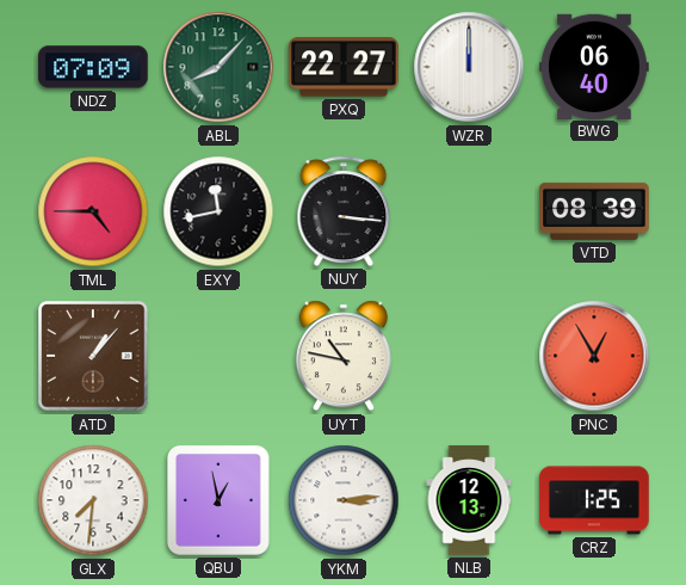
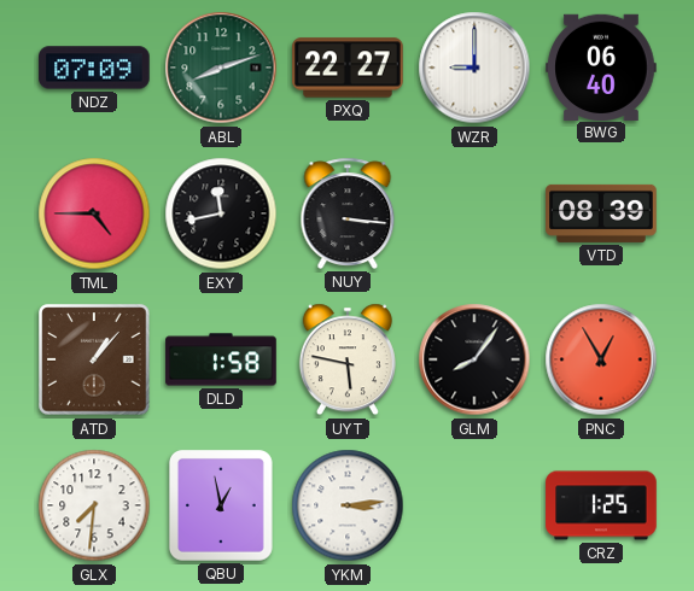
ABL: 8:07 -> 8:12 (221, 68)
WZR: 12:00 -> 9:00 (474, 68)
DLD: none -> 1:58 (221, 359)
UYT: 10:47 -> 5:47 (348, 359)
GLM: none -> 8:06 (474, 359)
NLB: 12:13 -> none (469, 500)
